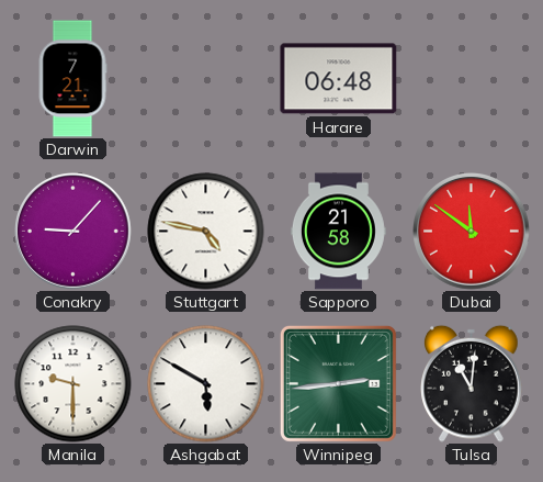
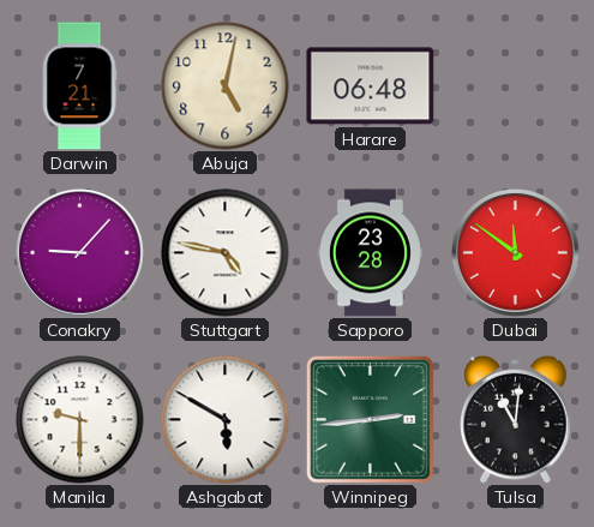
Abuja: none -> 5:02 (226, 86)
Sapporo: 21:58 -> 23:28 (370, 253)
